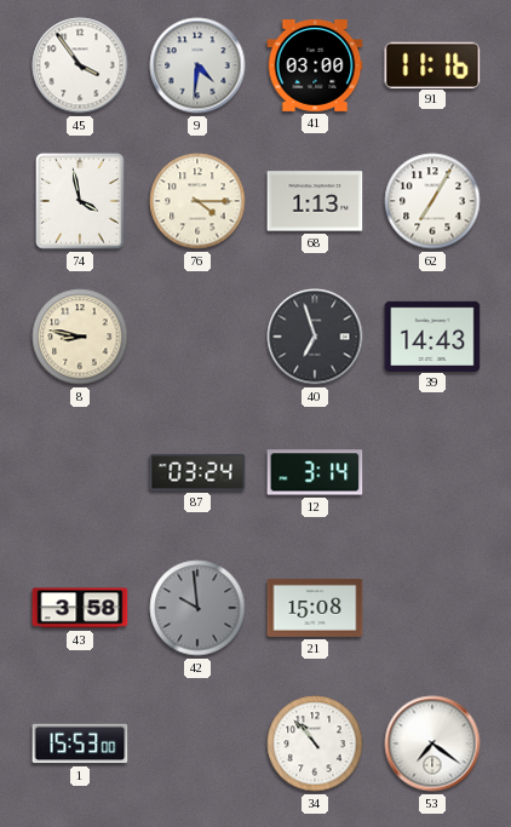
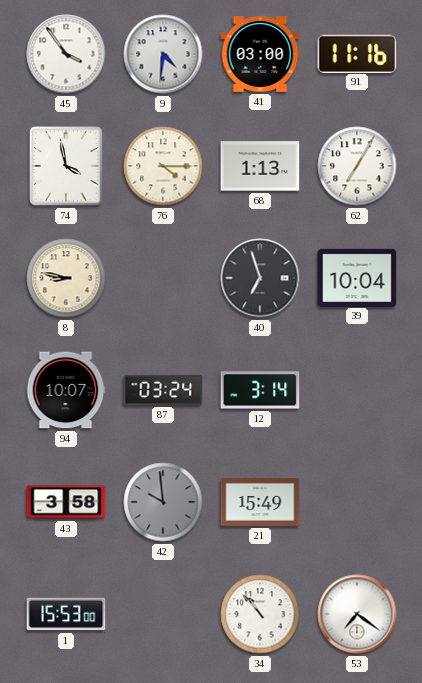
39: 14:43 -> 10:04 (357, 277)
94: none -> 10:07 (66, 390)
21: 15:08 -> 15:49 (260, 502)
